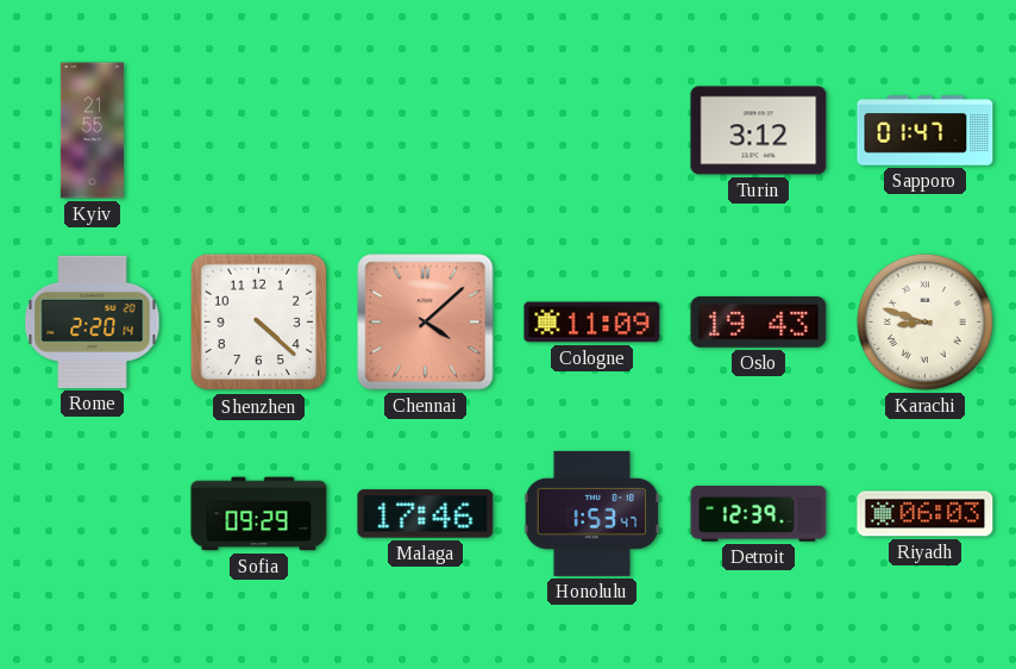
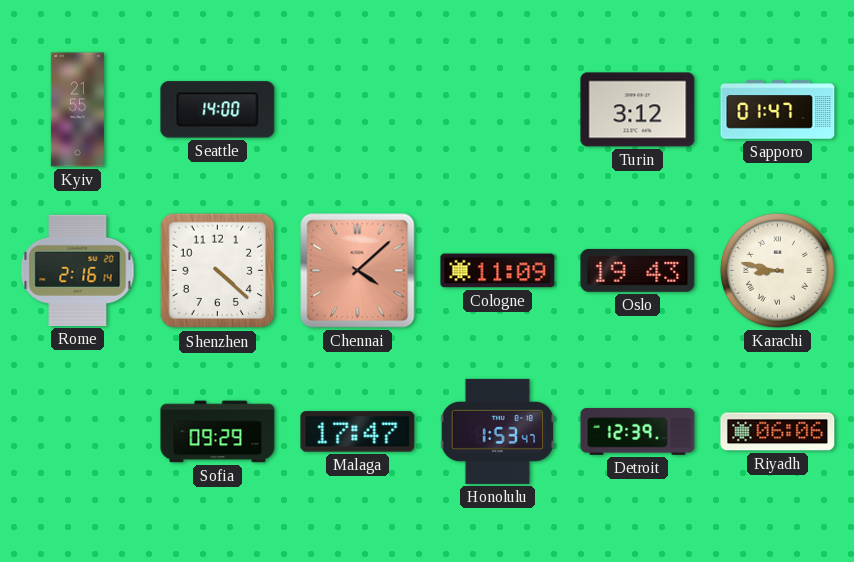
Seattle: none -> 14:00 (218, 110)
Rome: 2:20 -> 2:16 (78, 270)
Karachi: 8:48 -> 8:47 (777, 270)
Malaga: 17:46 -> 17:47 (358, 432)
Riyadh: 06:03 -> 06:06 (778, 432)
